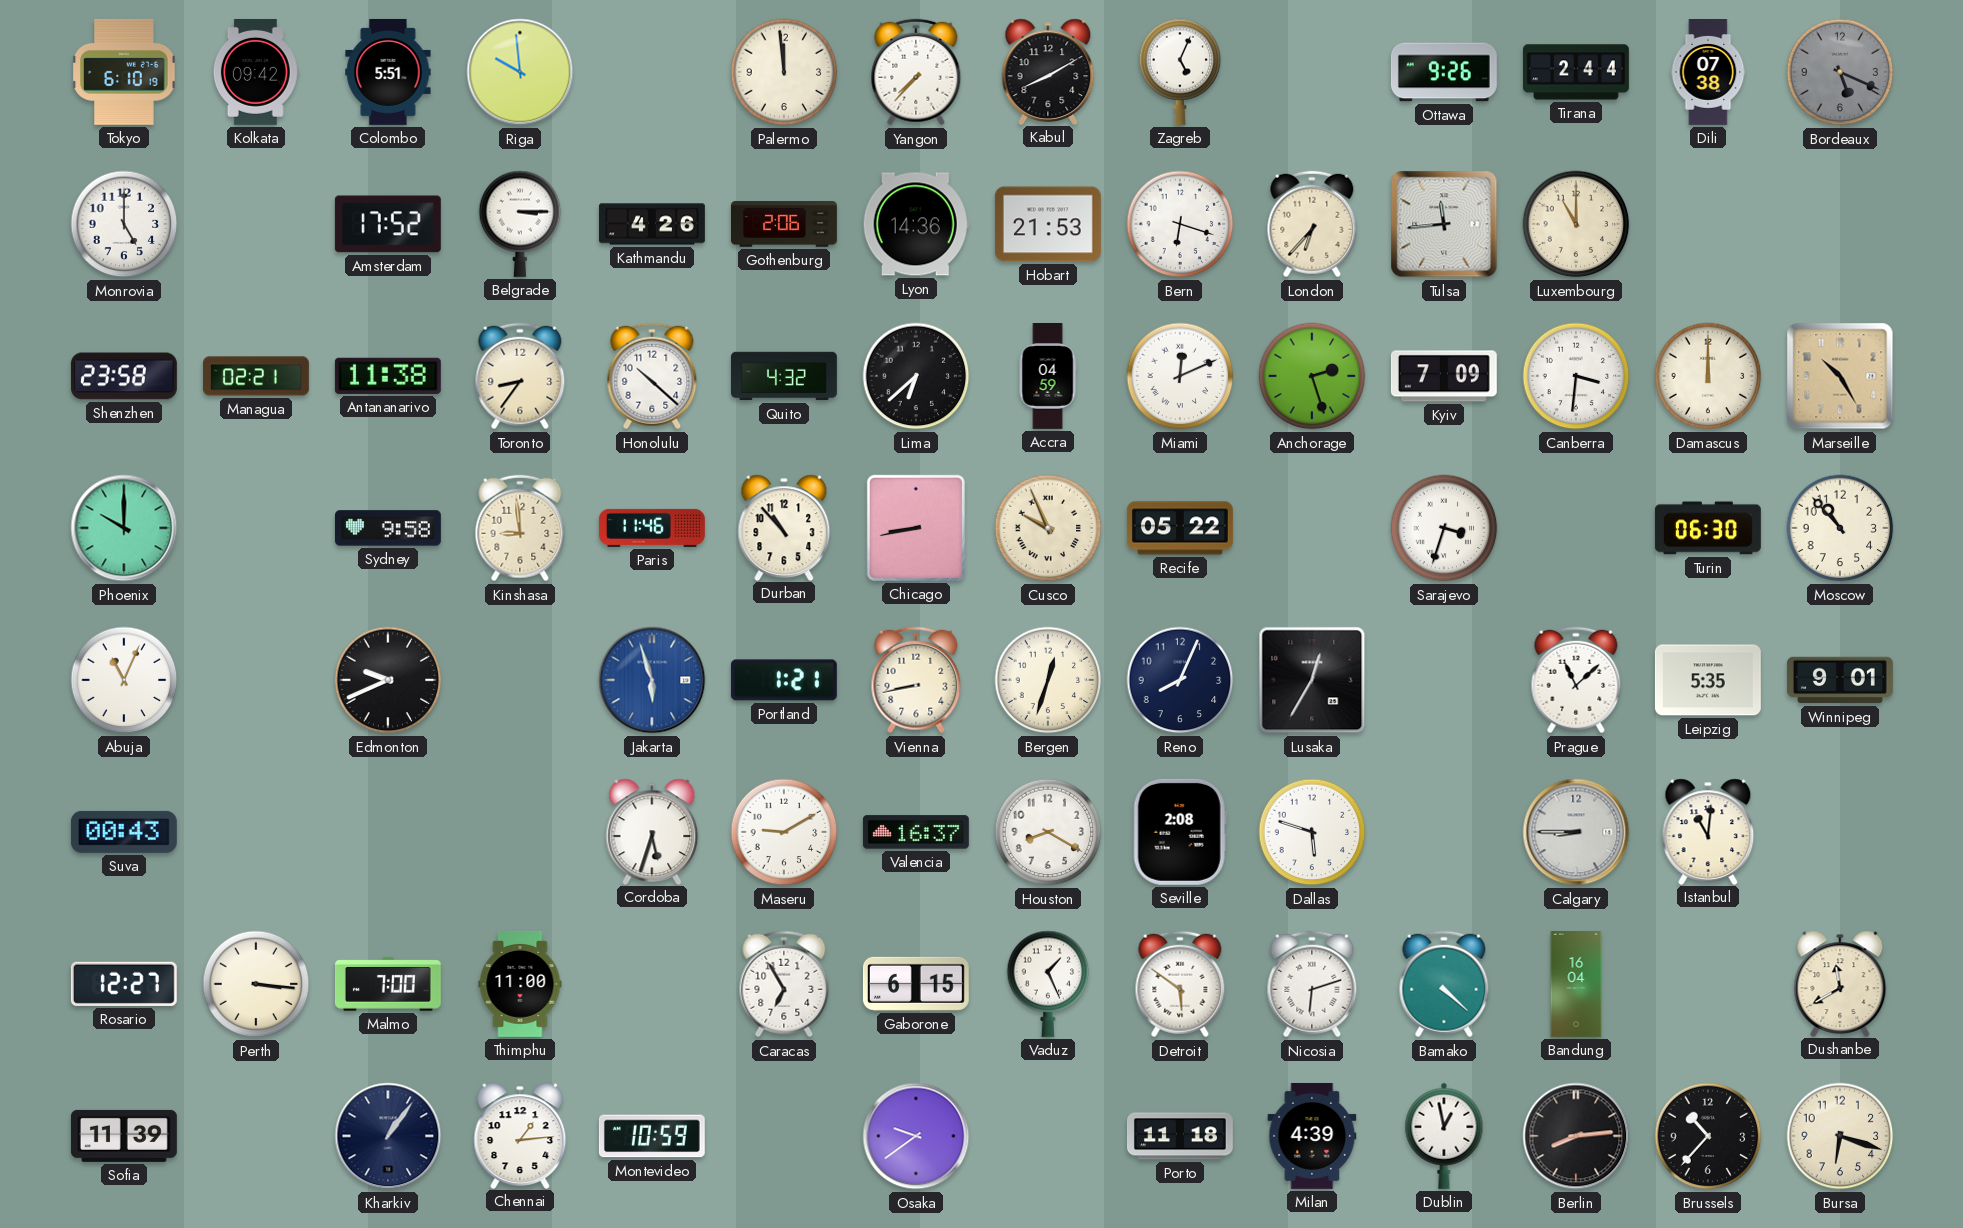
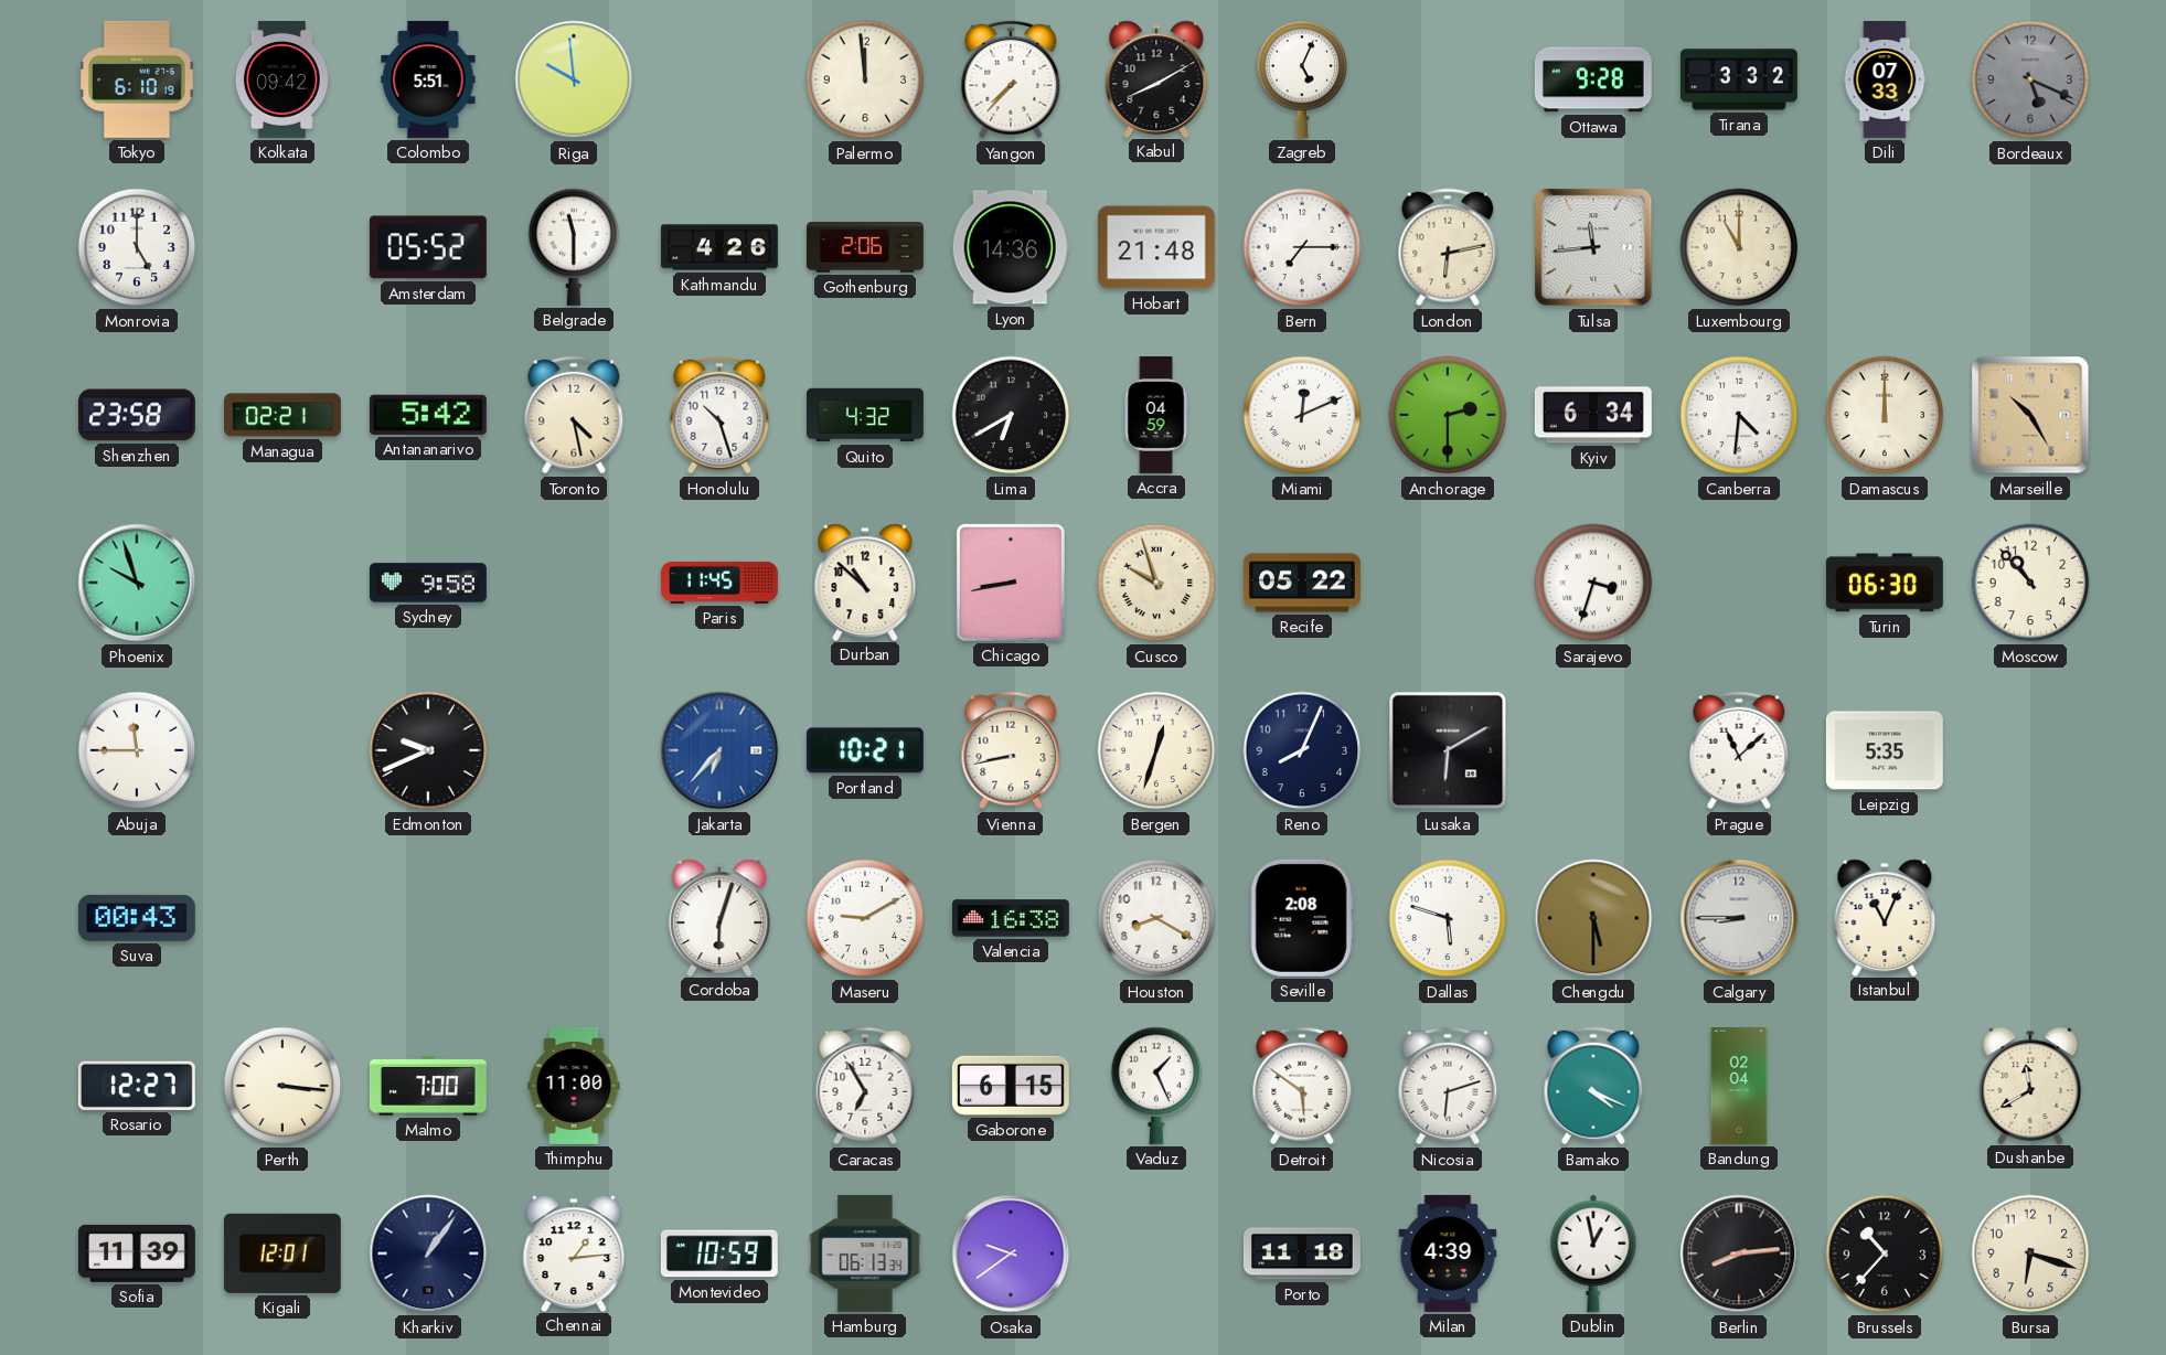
Ottawa: 9:26 -> 9:28 (1593, 79)
Tirana: 2:44 -> 3:32 (1739, 79)
Dili: 07:38 -> 07:33 (1885, 81)
Amsterdam: 17:52 -> 05:52 (428, 247)
Belgrade: 3:15 -> 11:30 (574, 247)
Hobart: 21:53 -> 21:48 (1156, 247)
Bern: 6:18 -> 7:15 (1302, 247)
London: 6:37 -> 6:13 (1448, 247)
Antananarivo: 11:38 -> 5:42 (428, 415)
Toronto: 8:36 -> 4:28 (574, 415)
Honolulu: 10:22 -> 10:27 (719, 415)
Lima: 6:38 -> 6:40 (1011, 415)
Anchorage: 2:27 -> 2:30 (1448, 415)
Kyiv: 7:09 -> 6:34 (1593, 415)
Canberra: 3:31 -> 4:31 (1739, 415)
Phoenix: 10:00 -> 9:57 (137, 583)
Kinshasa: 8:59 -> none (520, 528)
Paris: 11:46 -> 11:45 (719, 583)
Durban: 10:53 -> 10:52 (865, 582)
Cusco: 9:56 -> 9:57 (1156, 583)
Abuja: 11:04 -> 11:45 (137, 750)
Jakarta: 5:57 -> 6:37 (719, 750)
Portland: 1:21 -> 10:21 (865, 750)
Lusaka: 12:35 -> 6:10 (1448, 750)
Winnipeg: 9:01 -> none (1840, 680)
Cordoba: 5:33 -> 6:03 (719, 917)
Valencia: 16:37 -> 16:38 (1011, 918)
Chengdu: none -> 5:30 (1593, 918)
Istanbul: 11:01 -> 11:04 (1885, 917)
Bamako: 4:22 -> 4:19 (1593, 1086)
Bandung: 16:04 -> 02:04 (1739, 1087)
Kigali: none -> 12:01 (282, 1253)
Hamburg: none -> 06:13 (865, 1253)
